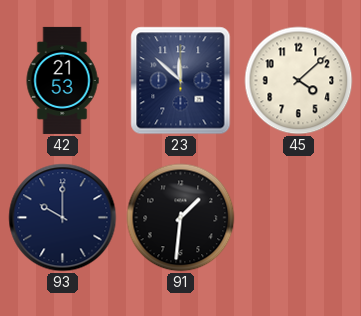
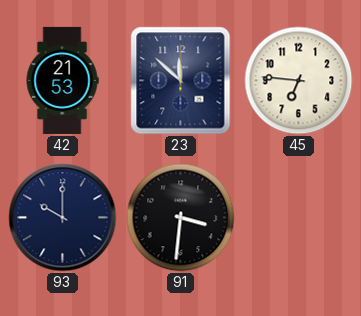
45: 4:08 -> 6:46 (299, 81)
91: 1:31 -> 3:31 (181, 218)
